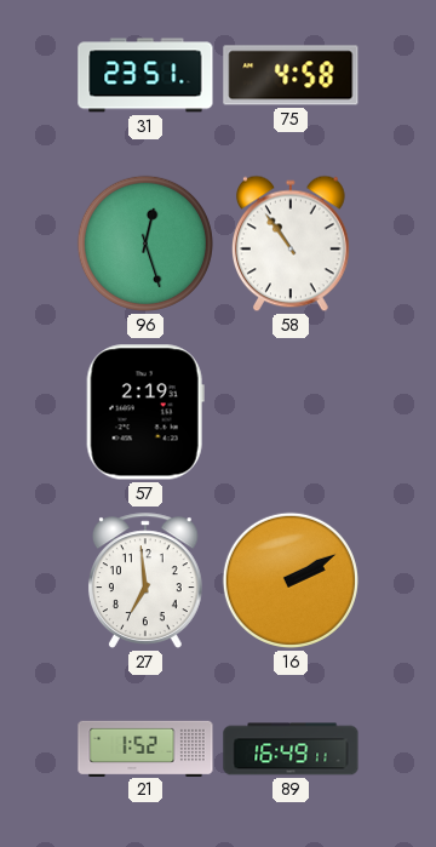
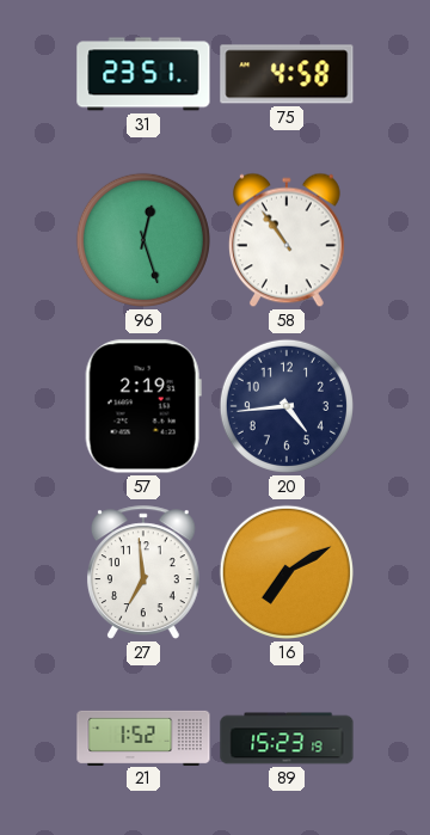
20: none -> 4:44 (287, 406)
16: 2:10 -> 7:10 (287, 572)
89: 16:49 -> 15:23 (287, 738)
